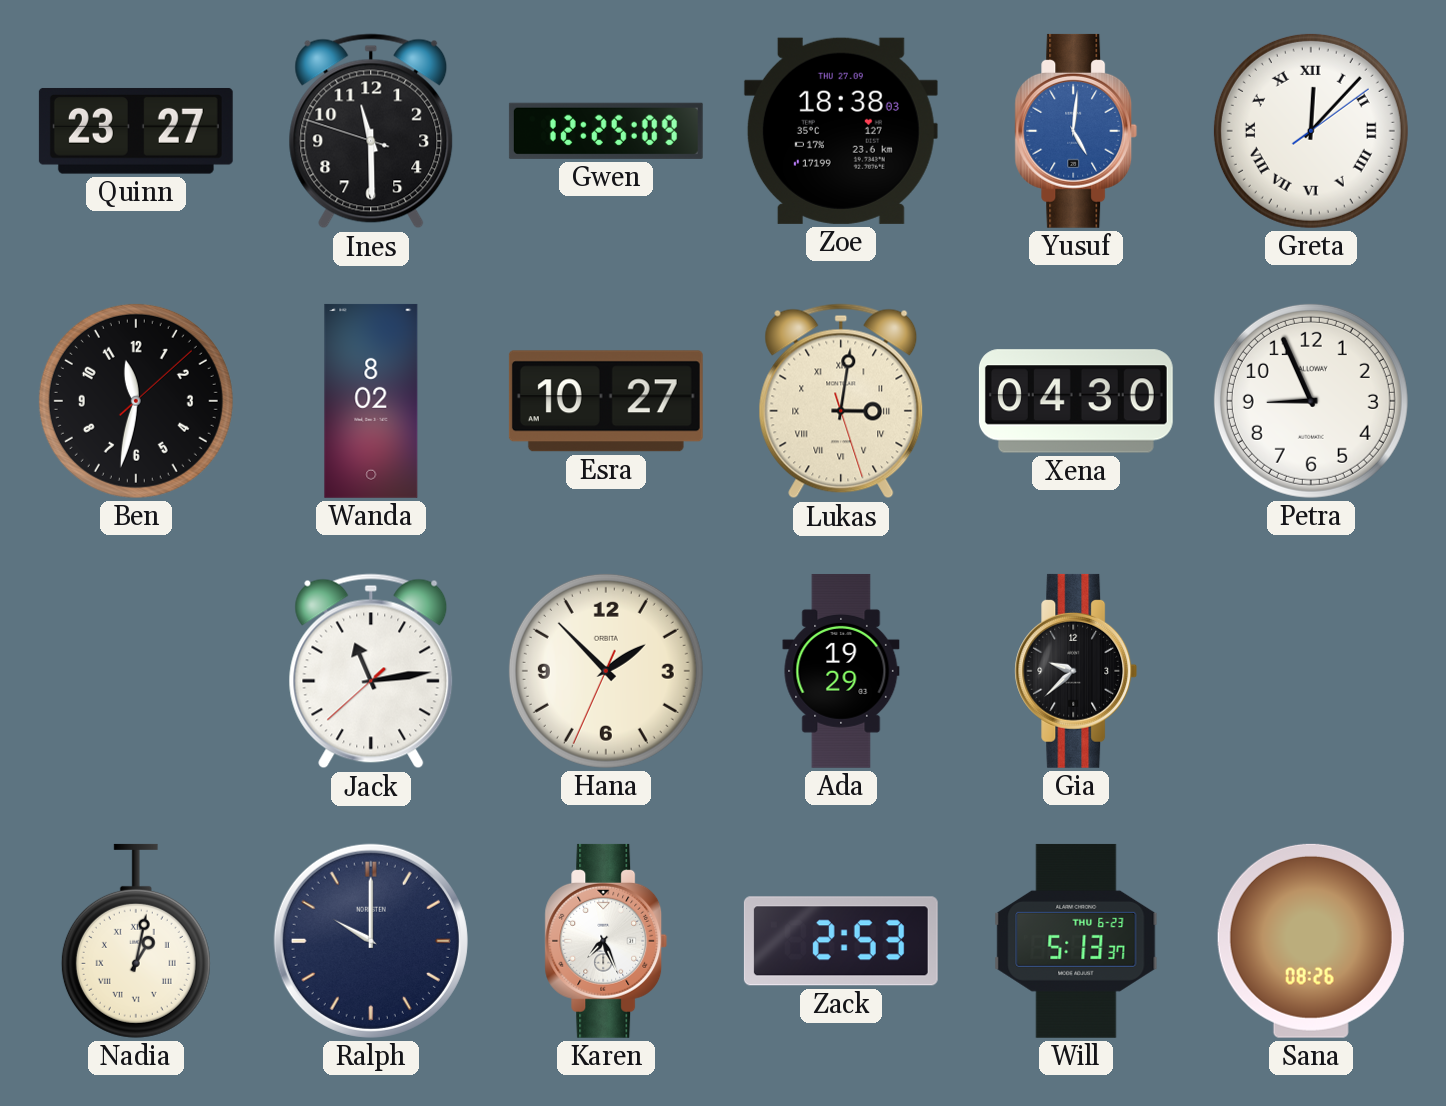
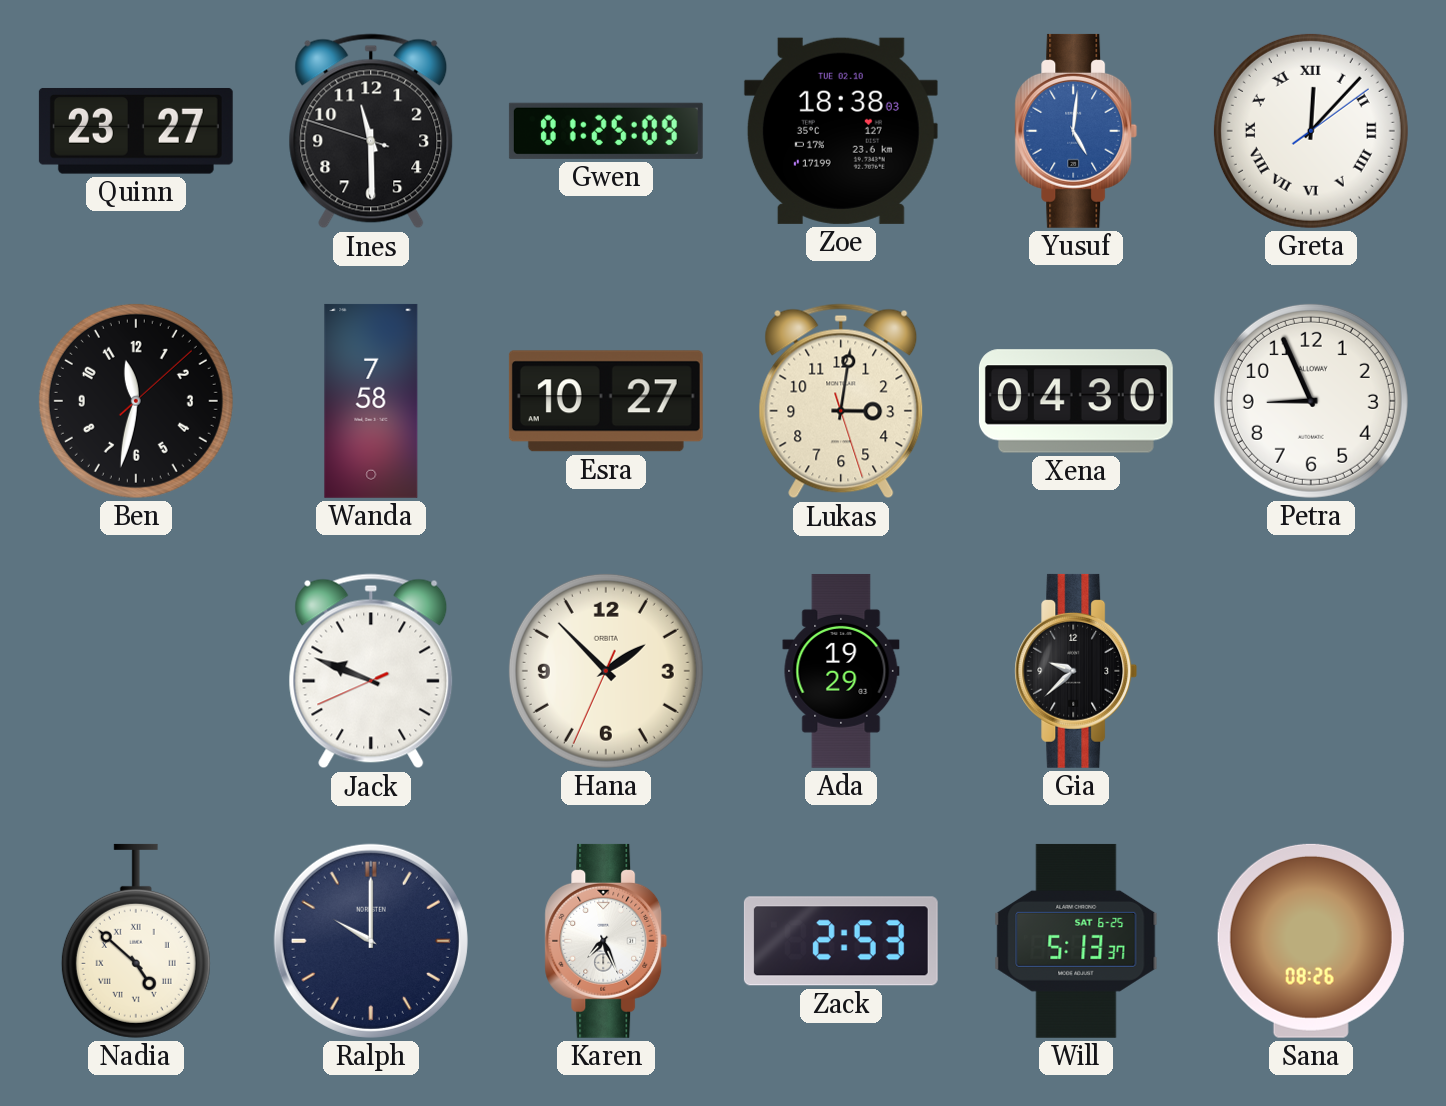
Gwen: 12:25 -> 01:25 (606, 131)
Zoe date: THU 27.09 -> TUE 02.10 (841, 131)
Wanda: 8:02 -> 7:58 (371, 401)
Lukas numerals: Roman -> Arabic (841, 401)
Jack: 11:13 -> 9:48 (371, 671)
Nadia: 1:02 -> 4:52 (136, 941)
Will date: THU 6-23 -> SAT 6-25 (1076, 941)
